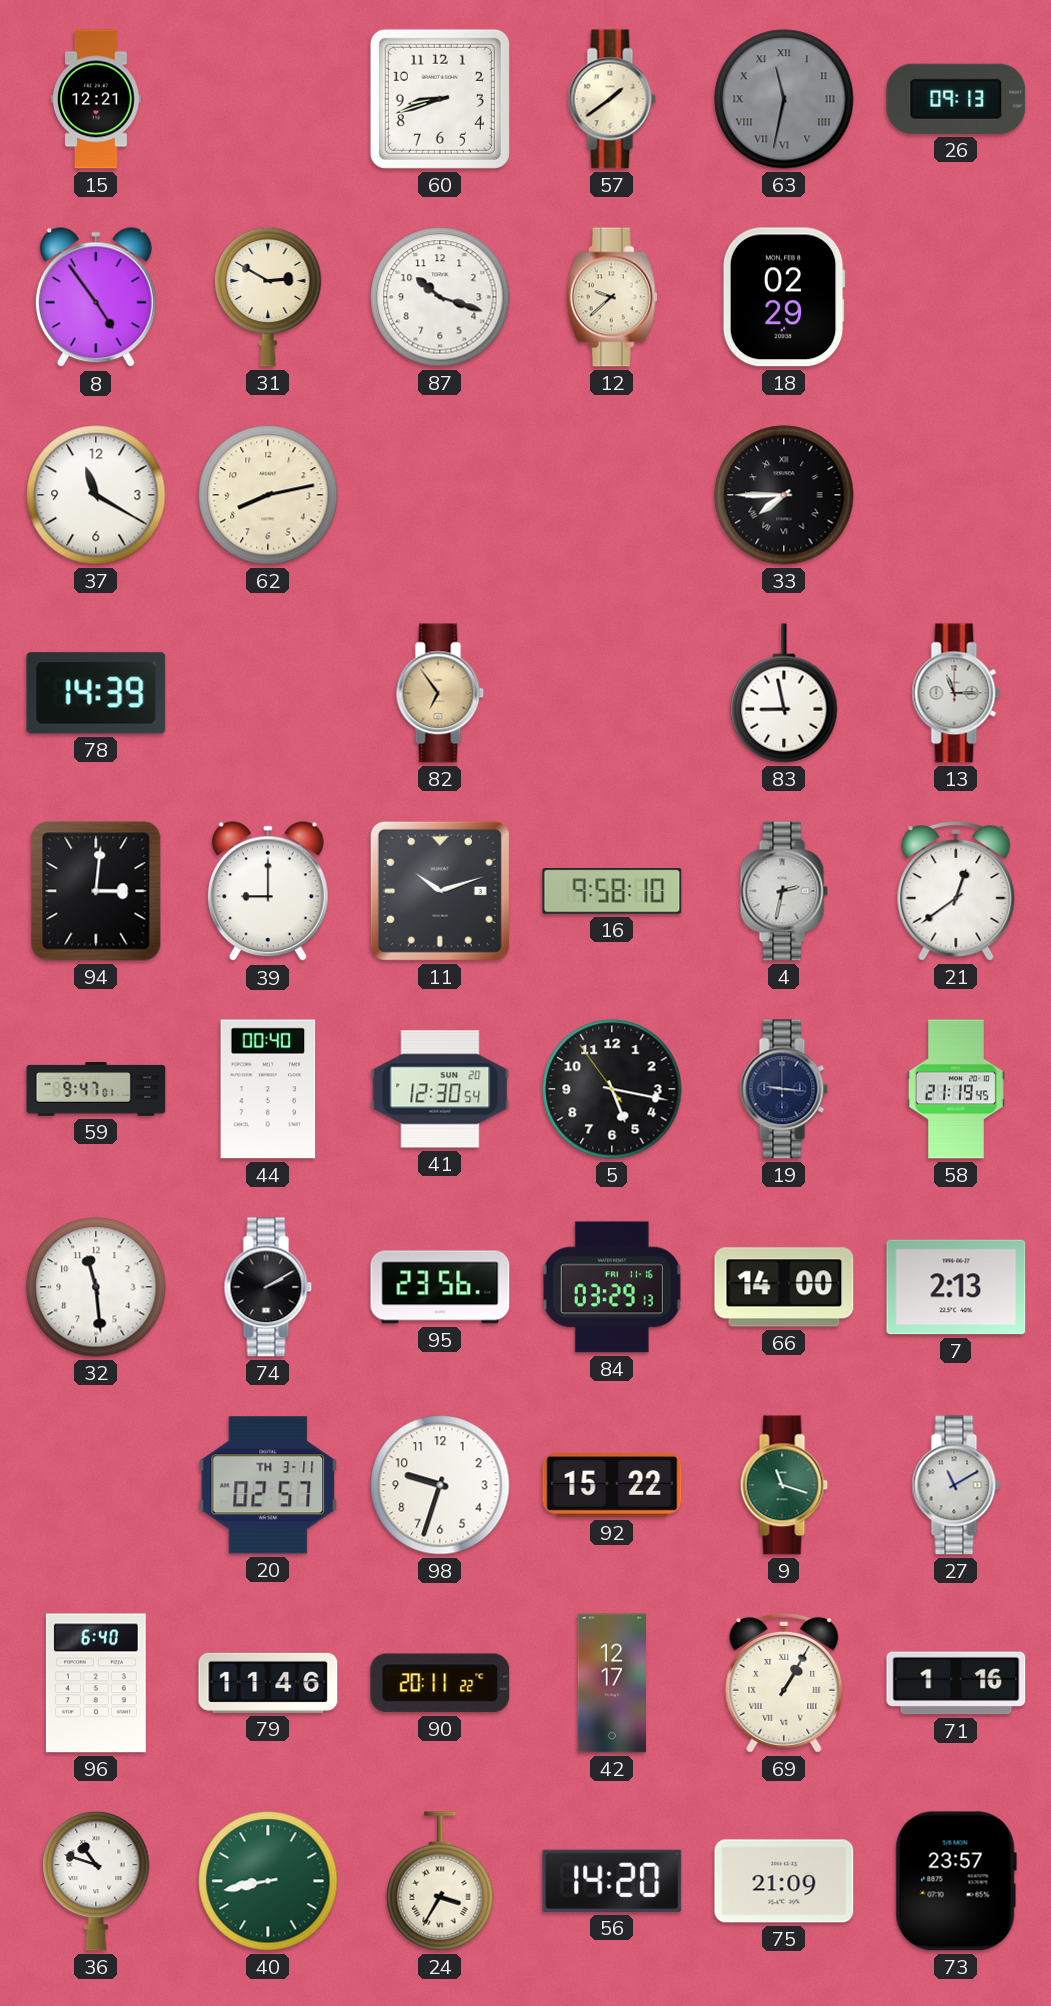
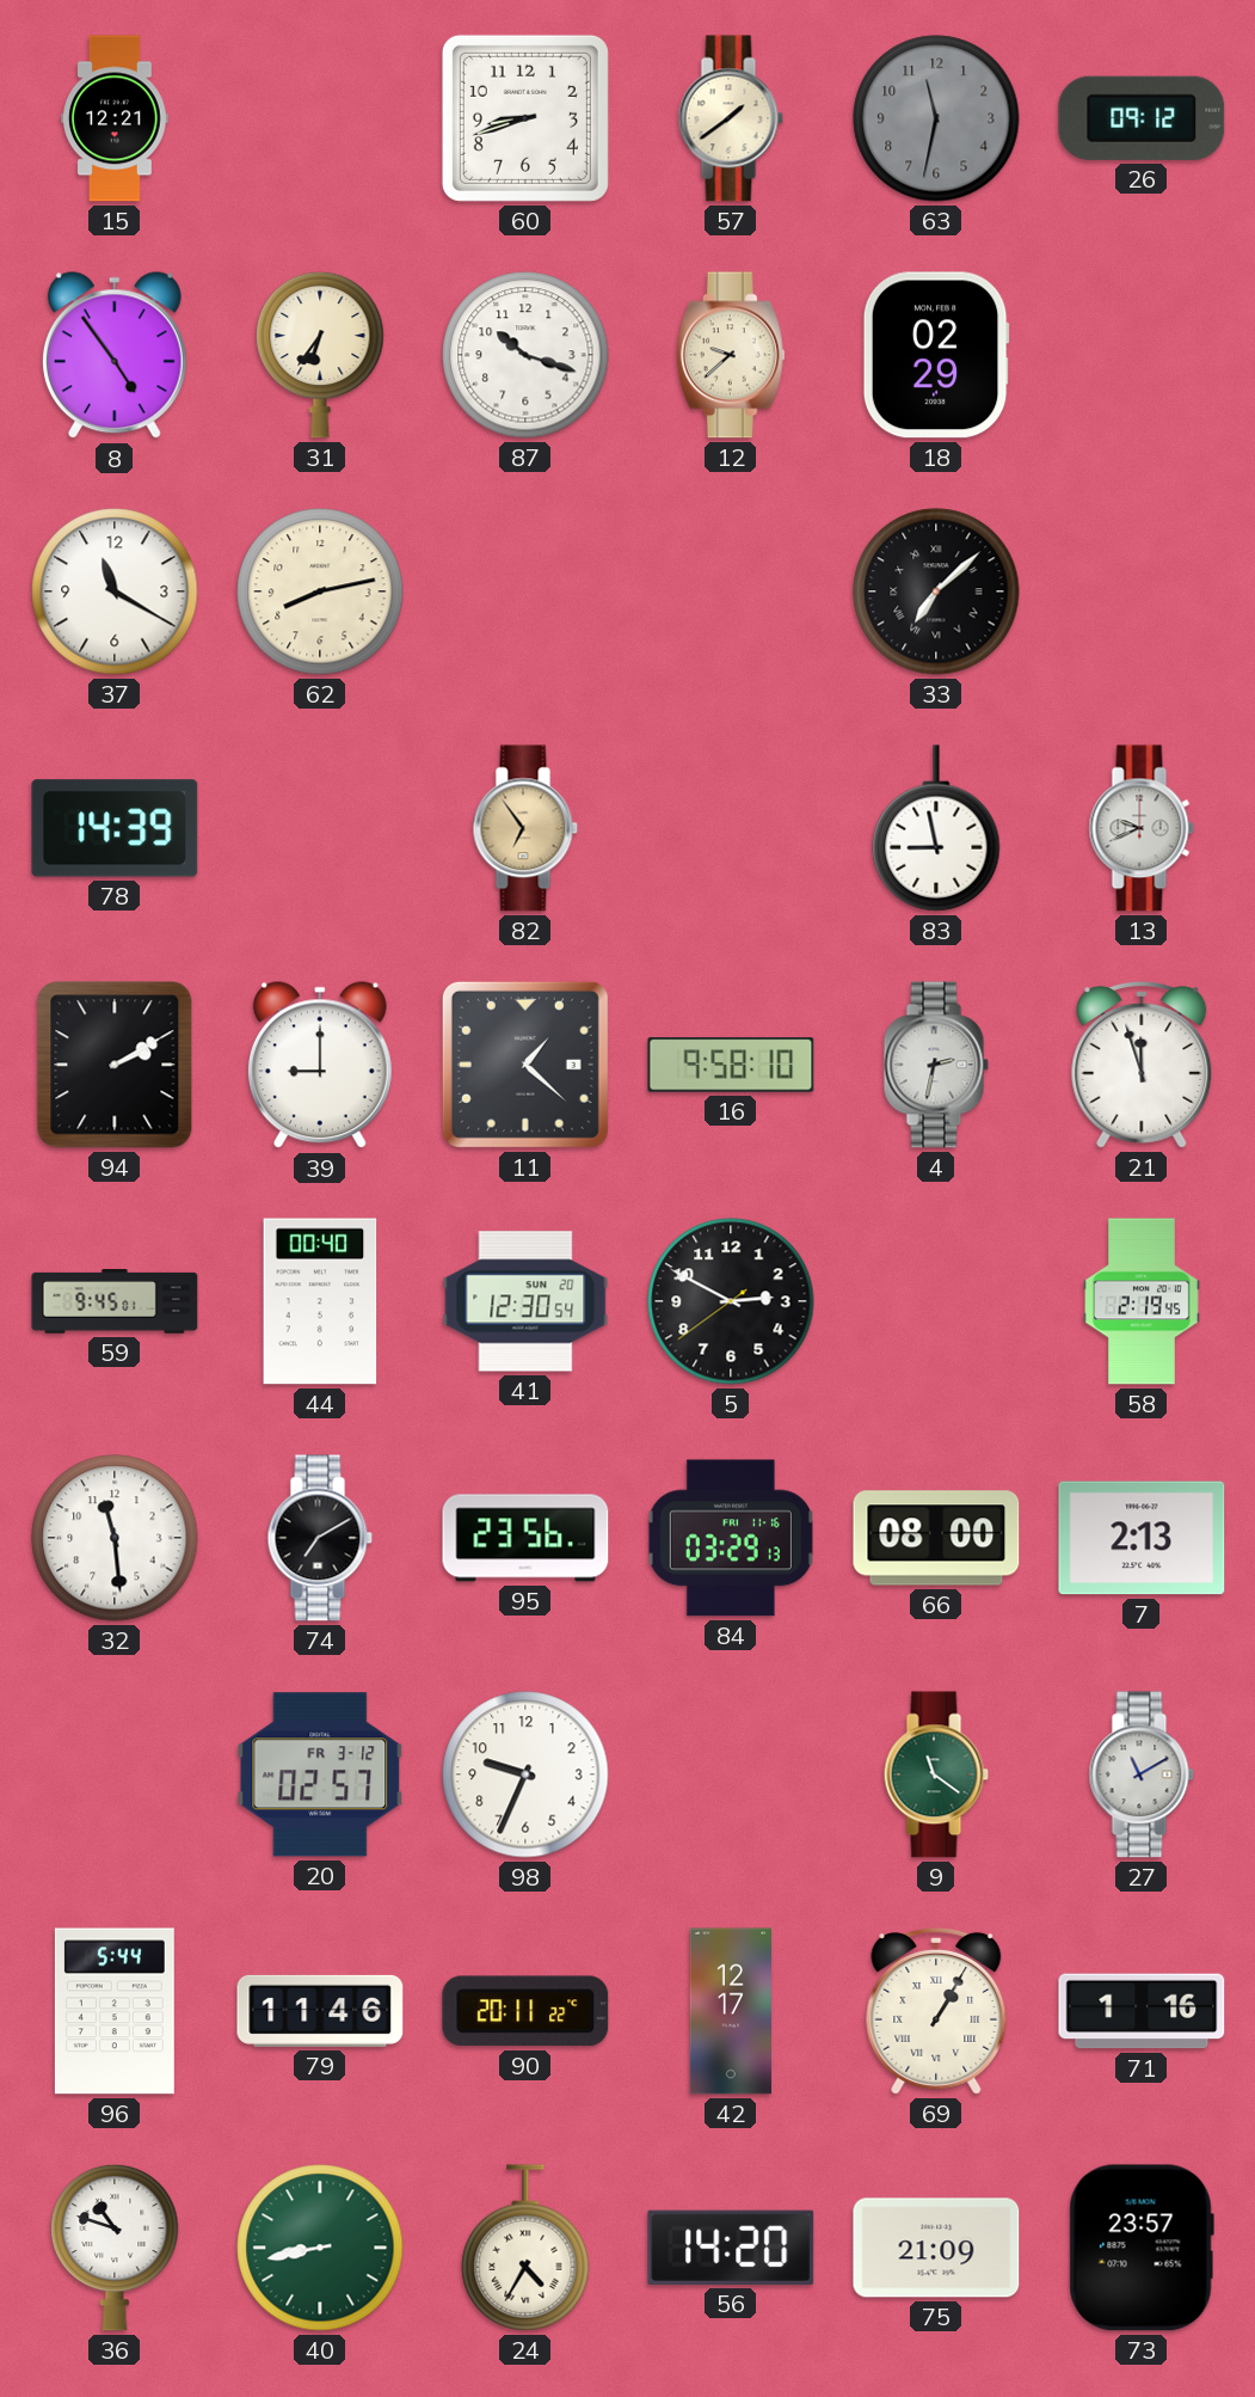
63 numerals: Roman -> Arabic (936, 118)
26: 09:13 -> 09:12 (1142, 118)
31: 2:50 -> 6:36 (320, 355)
33: 7:45 -> 7:08 (936, 591)
13: 11:15 -> 9:41 (1142, 828)
94: 3:01 -> 2:10 (115, 1065)
11: 10:12 -> 1:22 (525, 1065)
21: 12:39 -> 11:57 (1142, 1065)
59: 9:47 -> 9:45 (115, 1302)
5: 5:16 -> 2:49 (731, 1301)
19: 9:16 -> none (784, 1089)
58: 21:19 -> 2:19 (1142, 1301)
74: 2:10 -> 7:10 (320, 1538)
66: 14:00 -> 08:00 (936, 1538)
20 date: TH 3-11 -> FR 3-12 (320, 1774)
98: 9:33 -> 9:34 (525, 1774)
92: 15:22 -> none (612, 1486)
9: 11:18 -> 11:21 (936, 1774)
96: 6:40 -> 5:44 (115, 2011)
24: 3:35 -> 4:35 (525, 2248)
